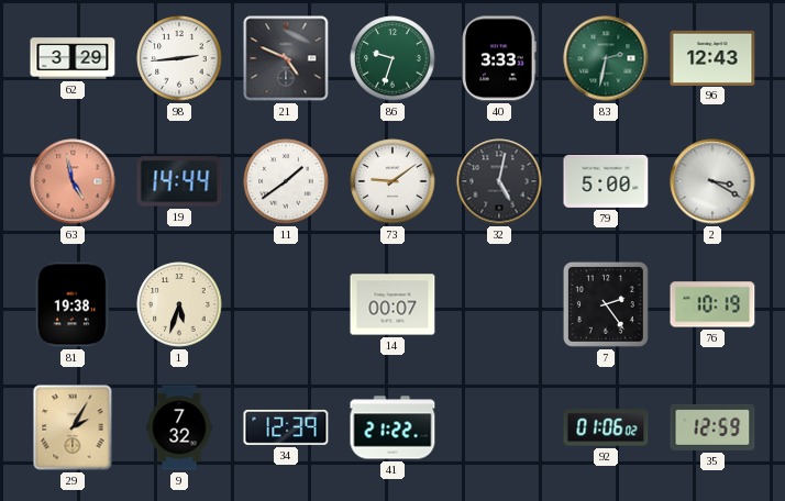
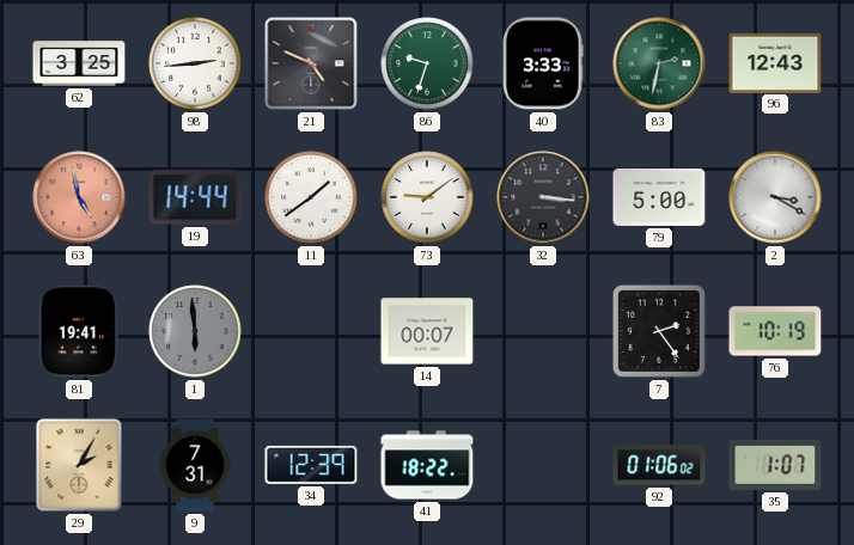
62: 3:29 -> 3:25 (79, 63)
32: 5:02 -> 3:16 (543, 197)
81: 19:38 -> 19:41 (79, 331)
1: 5:33 -> 5:59 (195, 331)
1 dial: cream -> grey (195, 331)
9: 7:32 -> 7:31 (195, 465)
41: 21:22 -> 18:22 (427, 465)
35: 12:59 -> 1:07 (775, 465)
